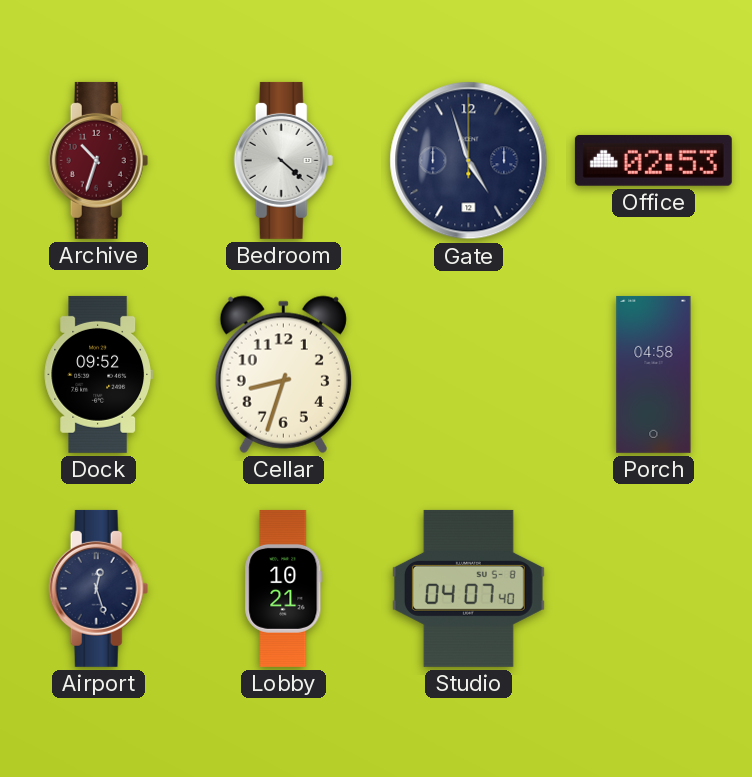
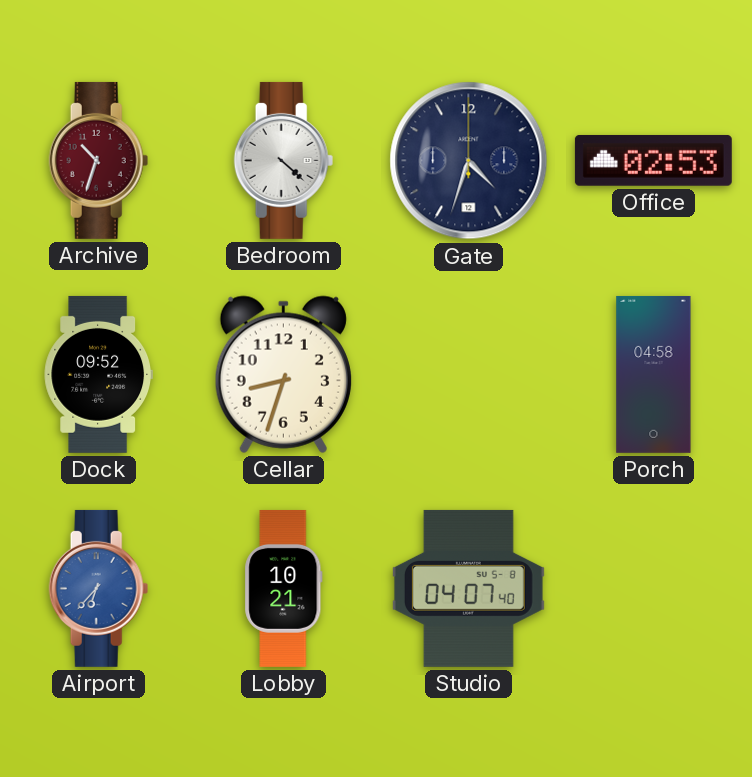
Gate: 4:57 -> 4:33 (469, 161)
Airport: 12:27 -> 6:37 (99, 588)
Airport dial: navy -> blue (99, 588)
